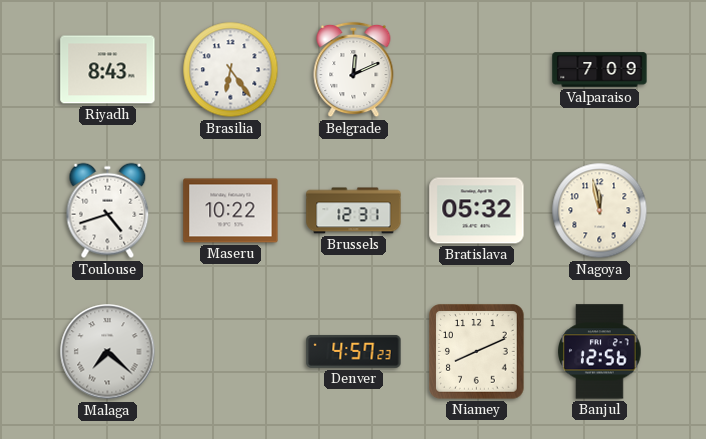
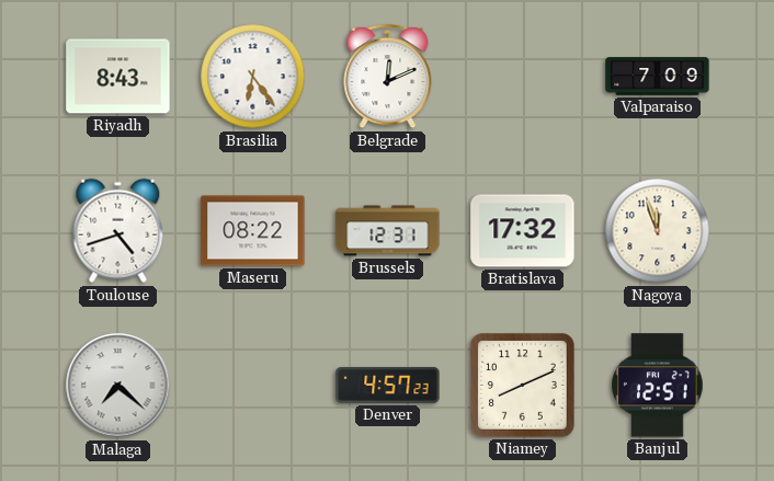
Maseru: 10:22 -> 08:22 (253, 231)
Bratislava: 05:32 -> 17:32 (523, 231)
Nagoya: 11:58 -> 11:57 (658, 231)
Banjul: 12:56 -> 12:51 (658, 386)
